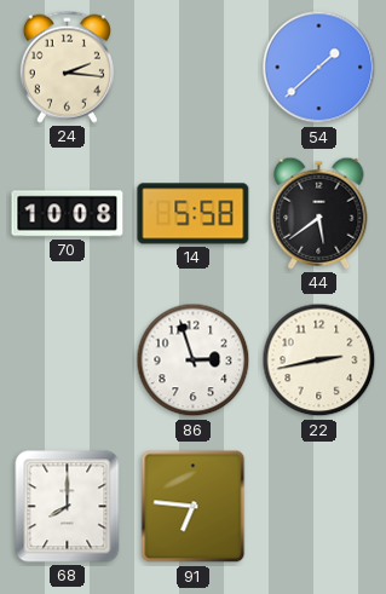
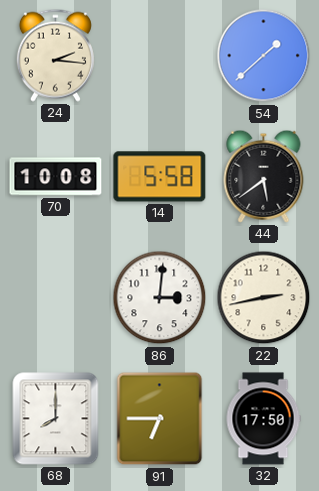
86: 2:57 -> 3:01 (160, 298)
91: 6:46 -> 6:45 (160, 419)
32: none -> 17:50 (263, 419)
